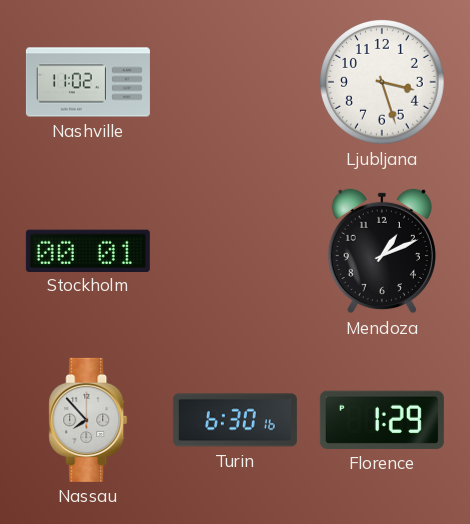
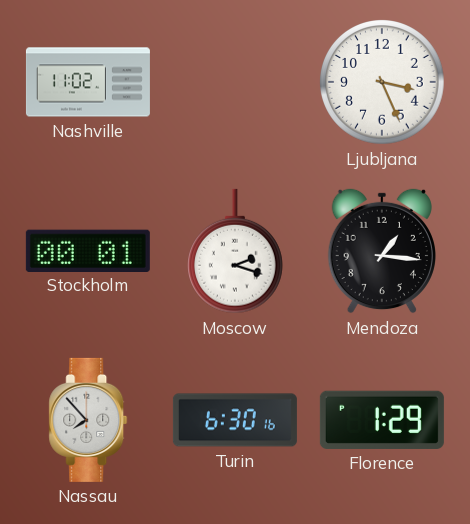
Ljubljana: 3:27 -> 3:26 (383, 83)
Moscow: none -> 2:18 (235, 251)
Mendoza: 1:11 -> 1:16 (382, 251)
